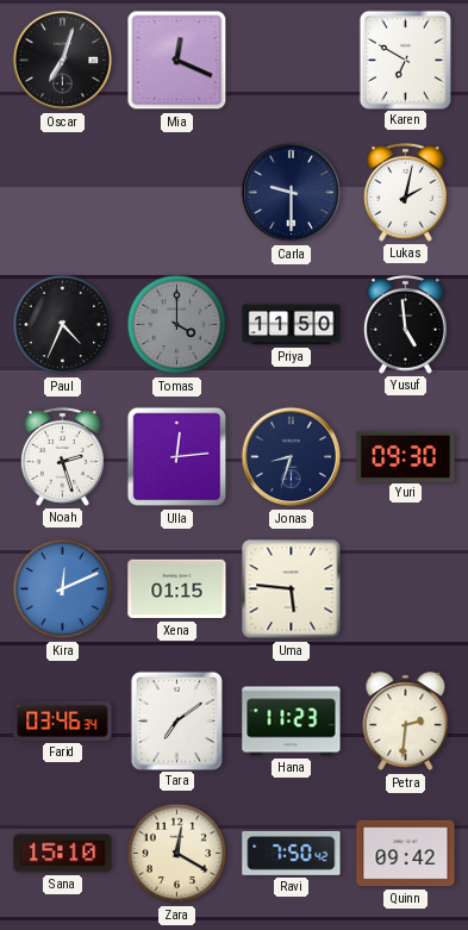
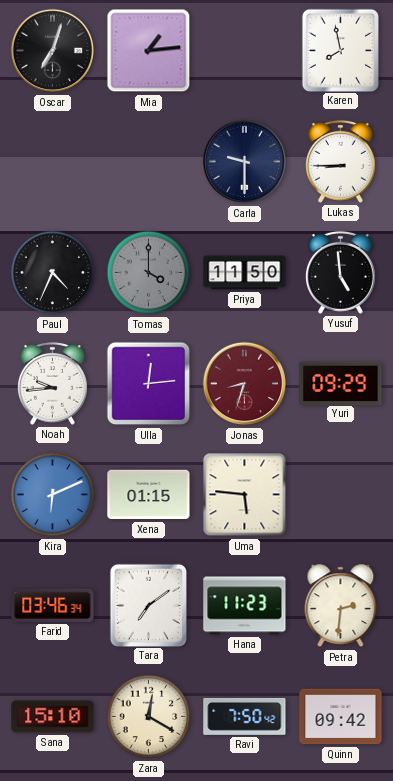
Mia: 12:19 -> 1:14 (149, 51)
Karen: 6:50 -> 7:58 (340, 50)
Lukas: 2:02 -> 8:45 (340, 161)
Noah: 2:27 -> 9:44 (52, 383)
Jonas dial: navy -> burgundy (245, 384)
Yuri: 09:30 -> 09:29 (341, 383)
Kira: 12:11 -> 6:11 (53, 495)
